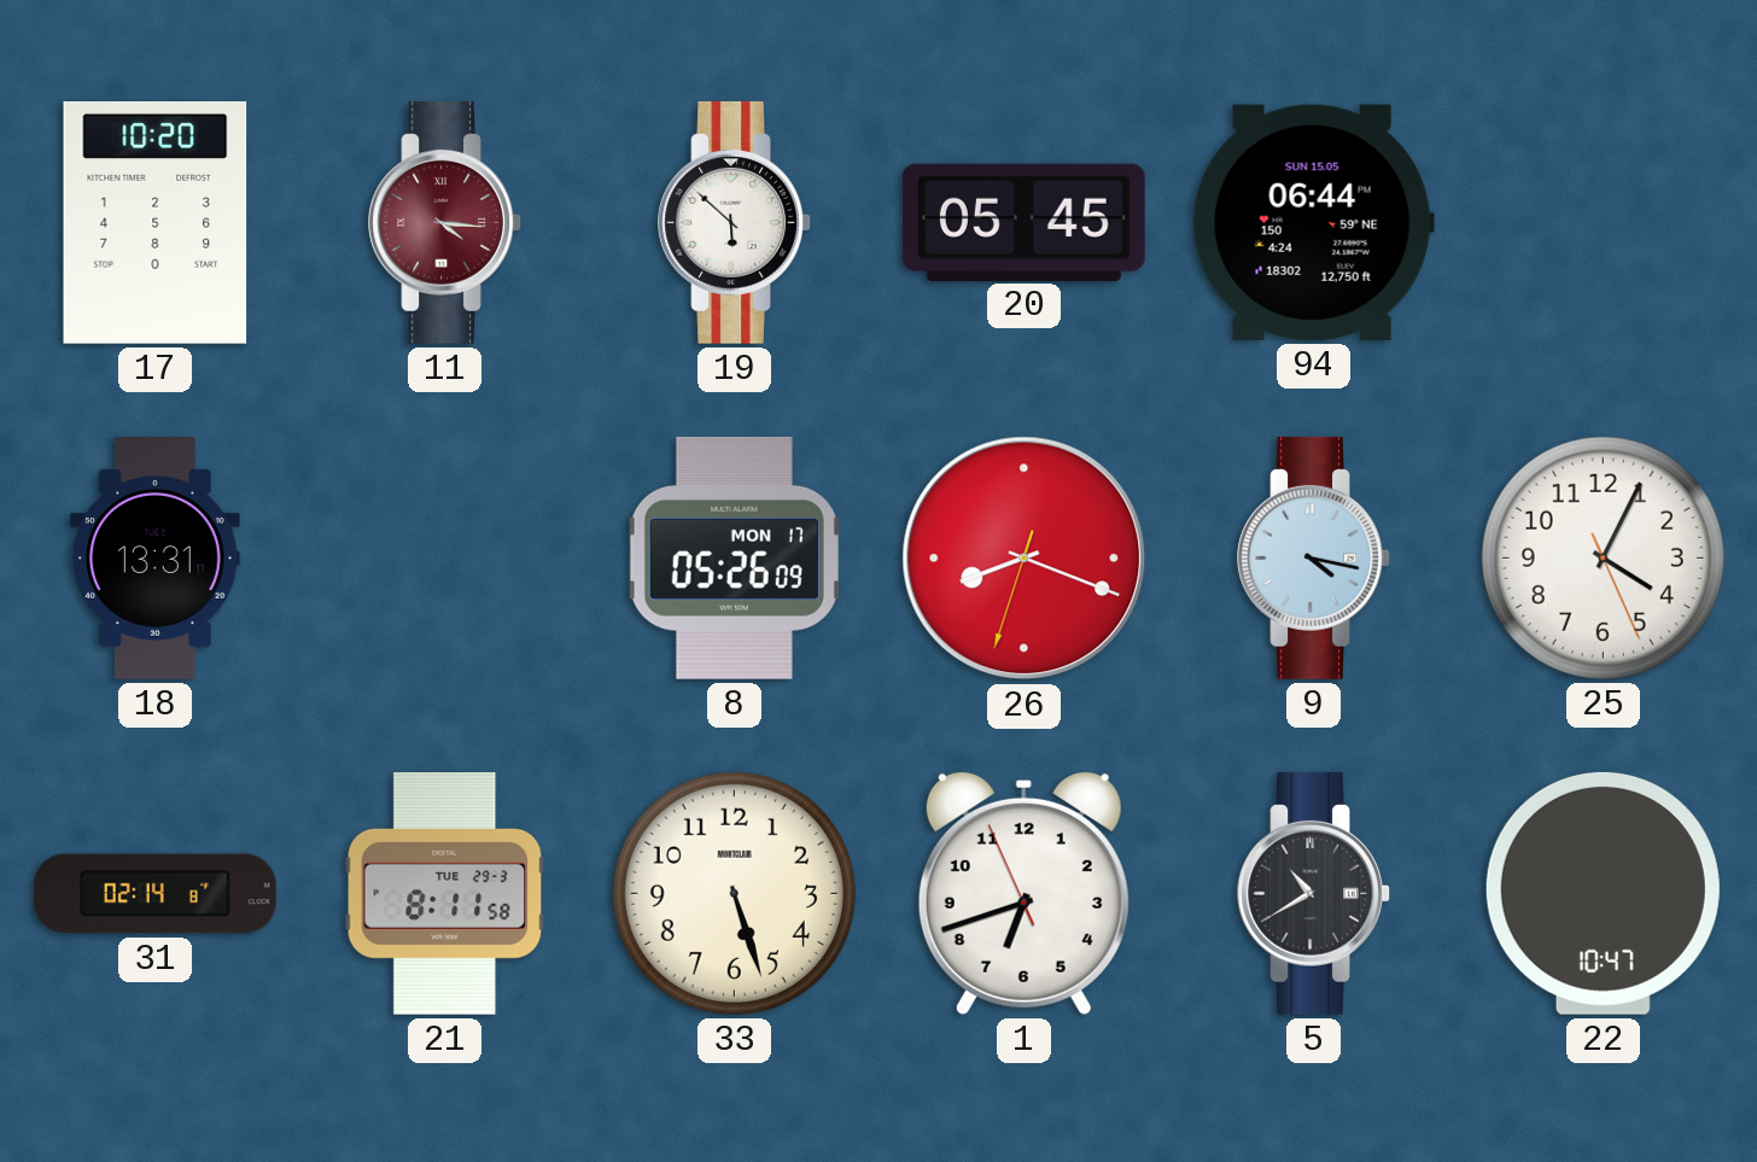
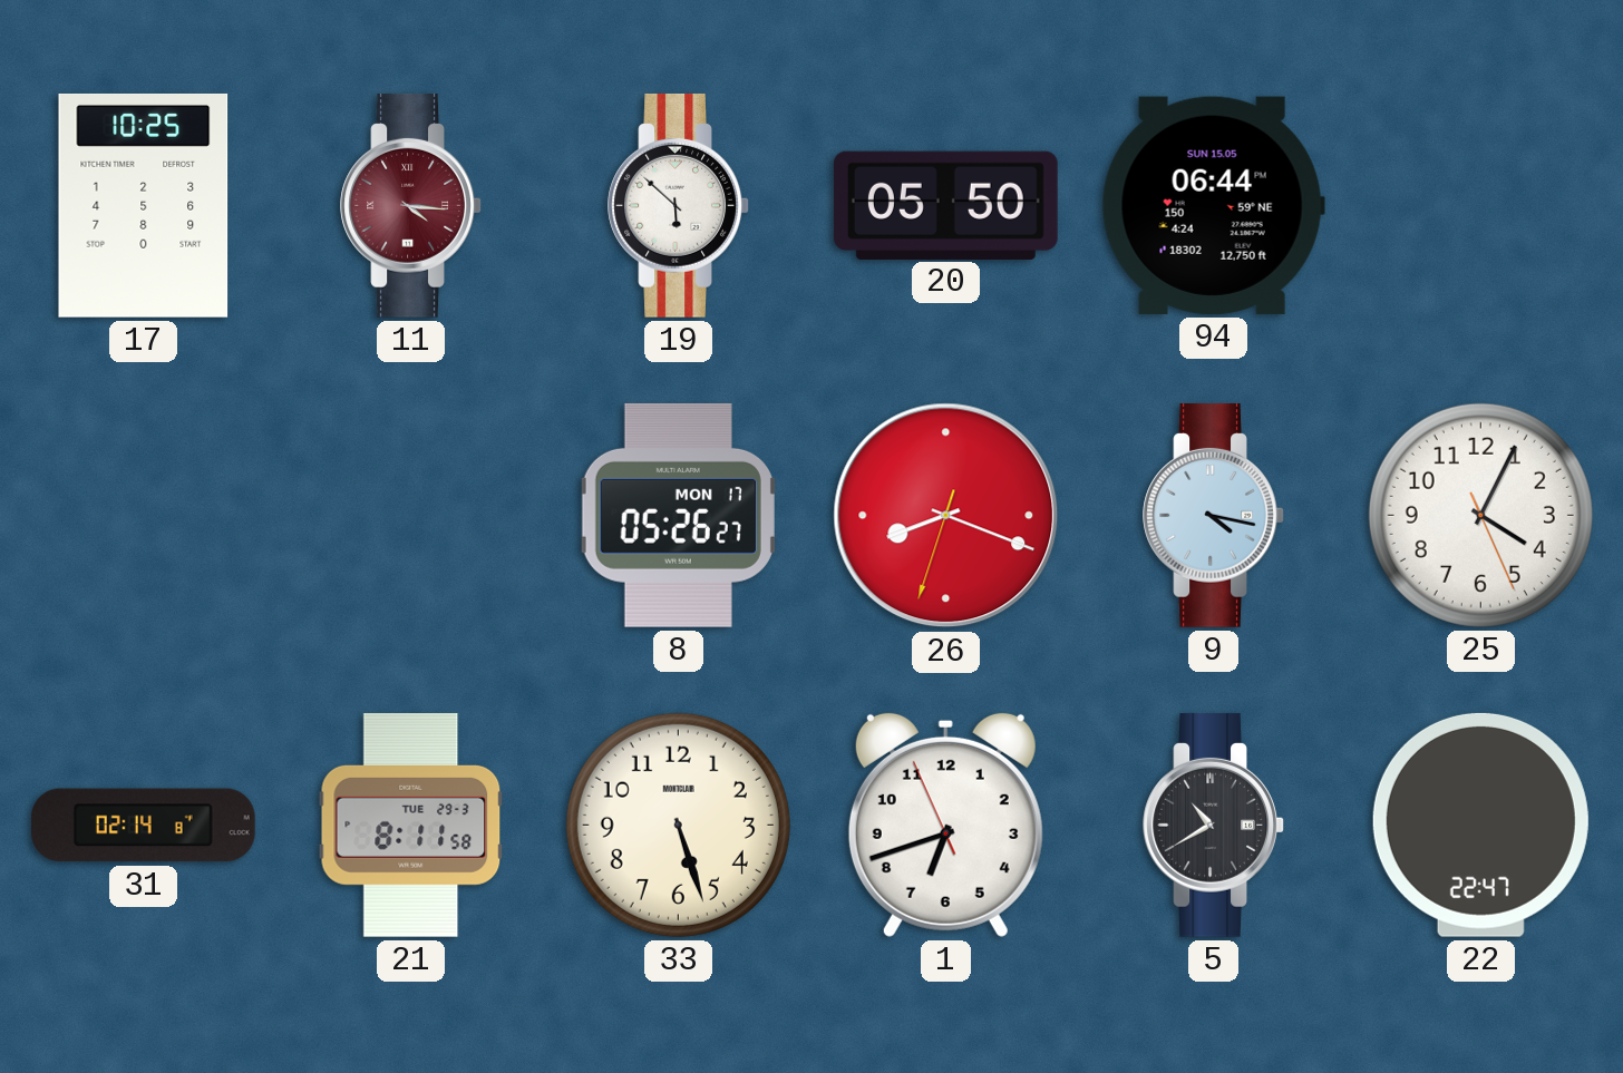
17: 10:20 -> 10:25 (144, 205)
20: 05:45 -> 05:50 (945, 205)
18: 13:31 -> none (156, 559)
8: 05:26:09 -> 05:26:27 (678, 515)
22: 10:47 -> 22:47 (1480, 825)
